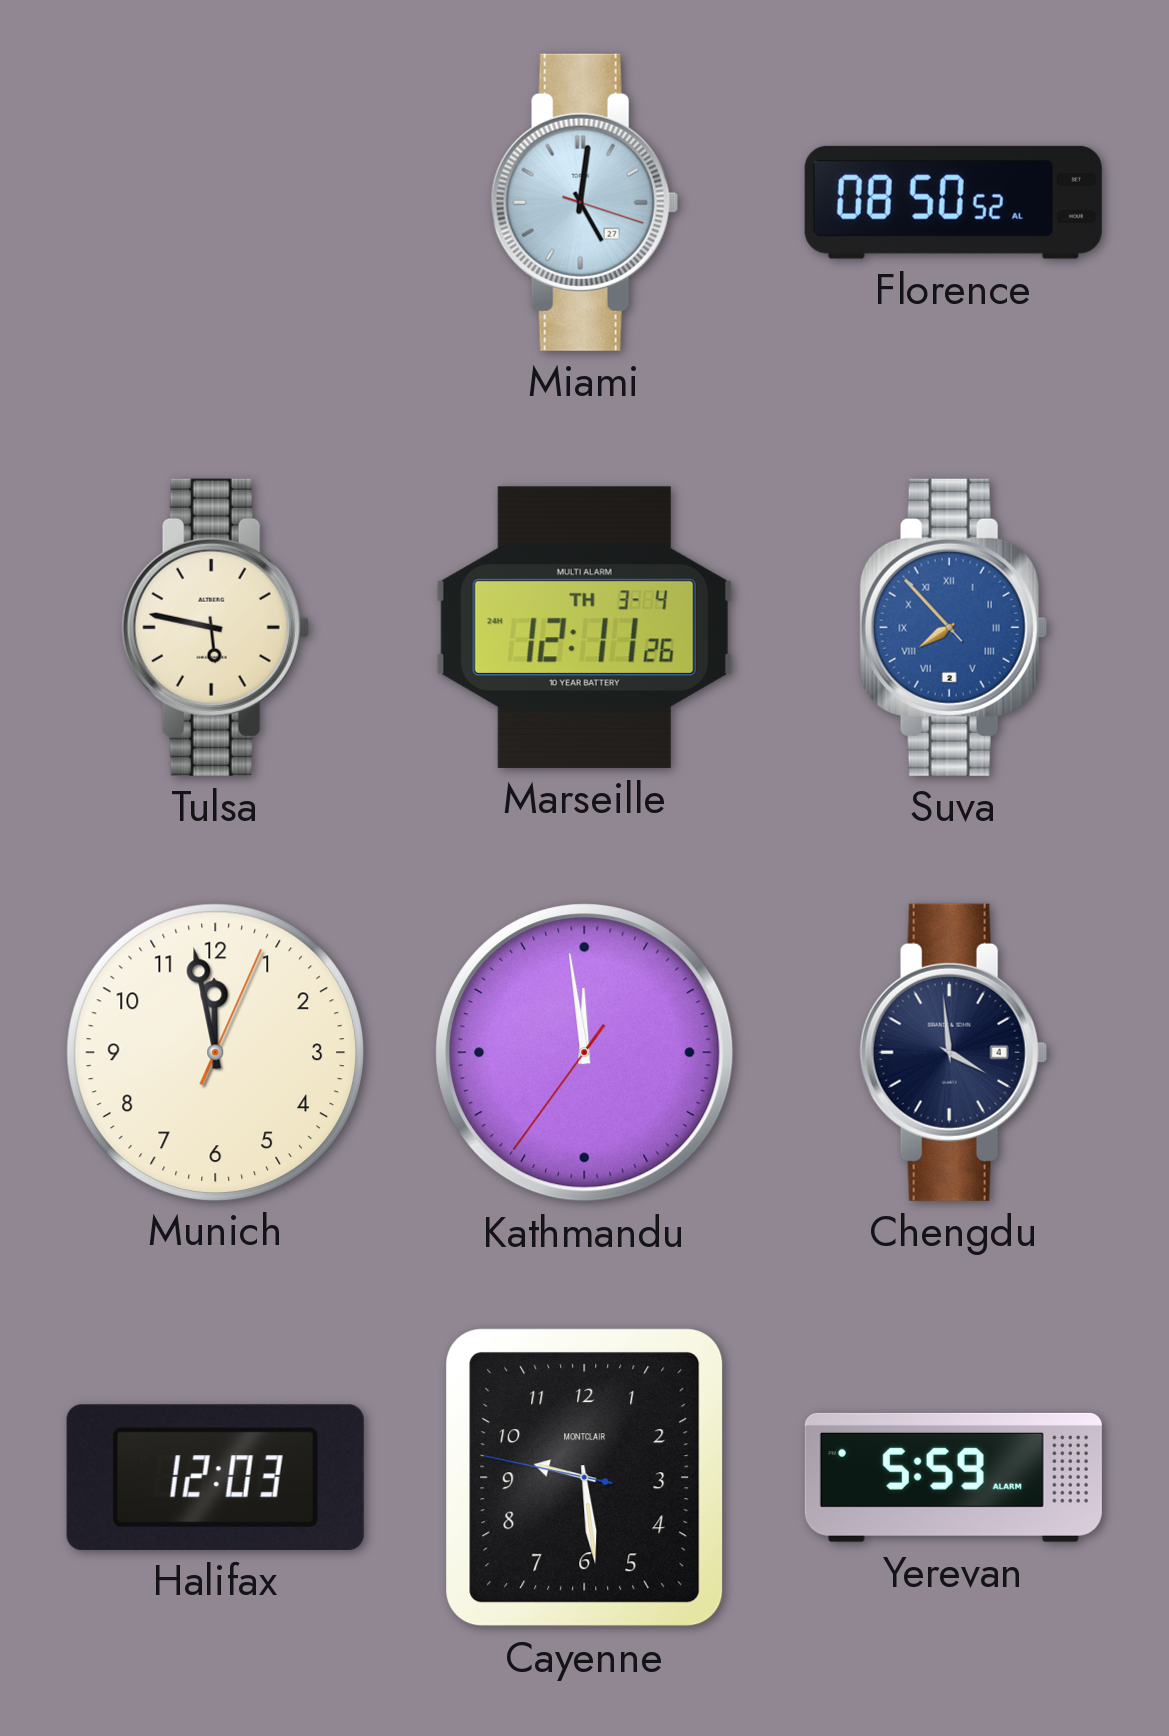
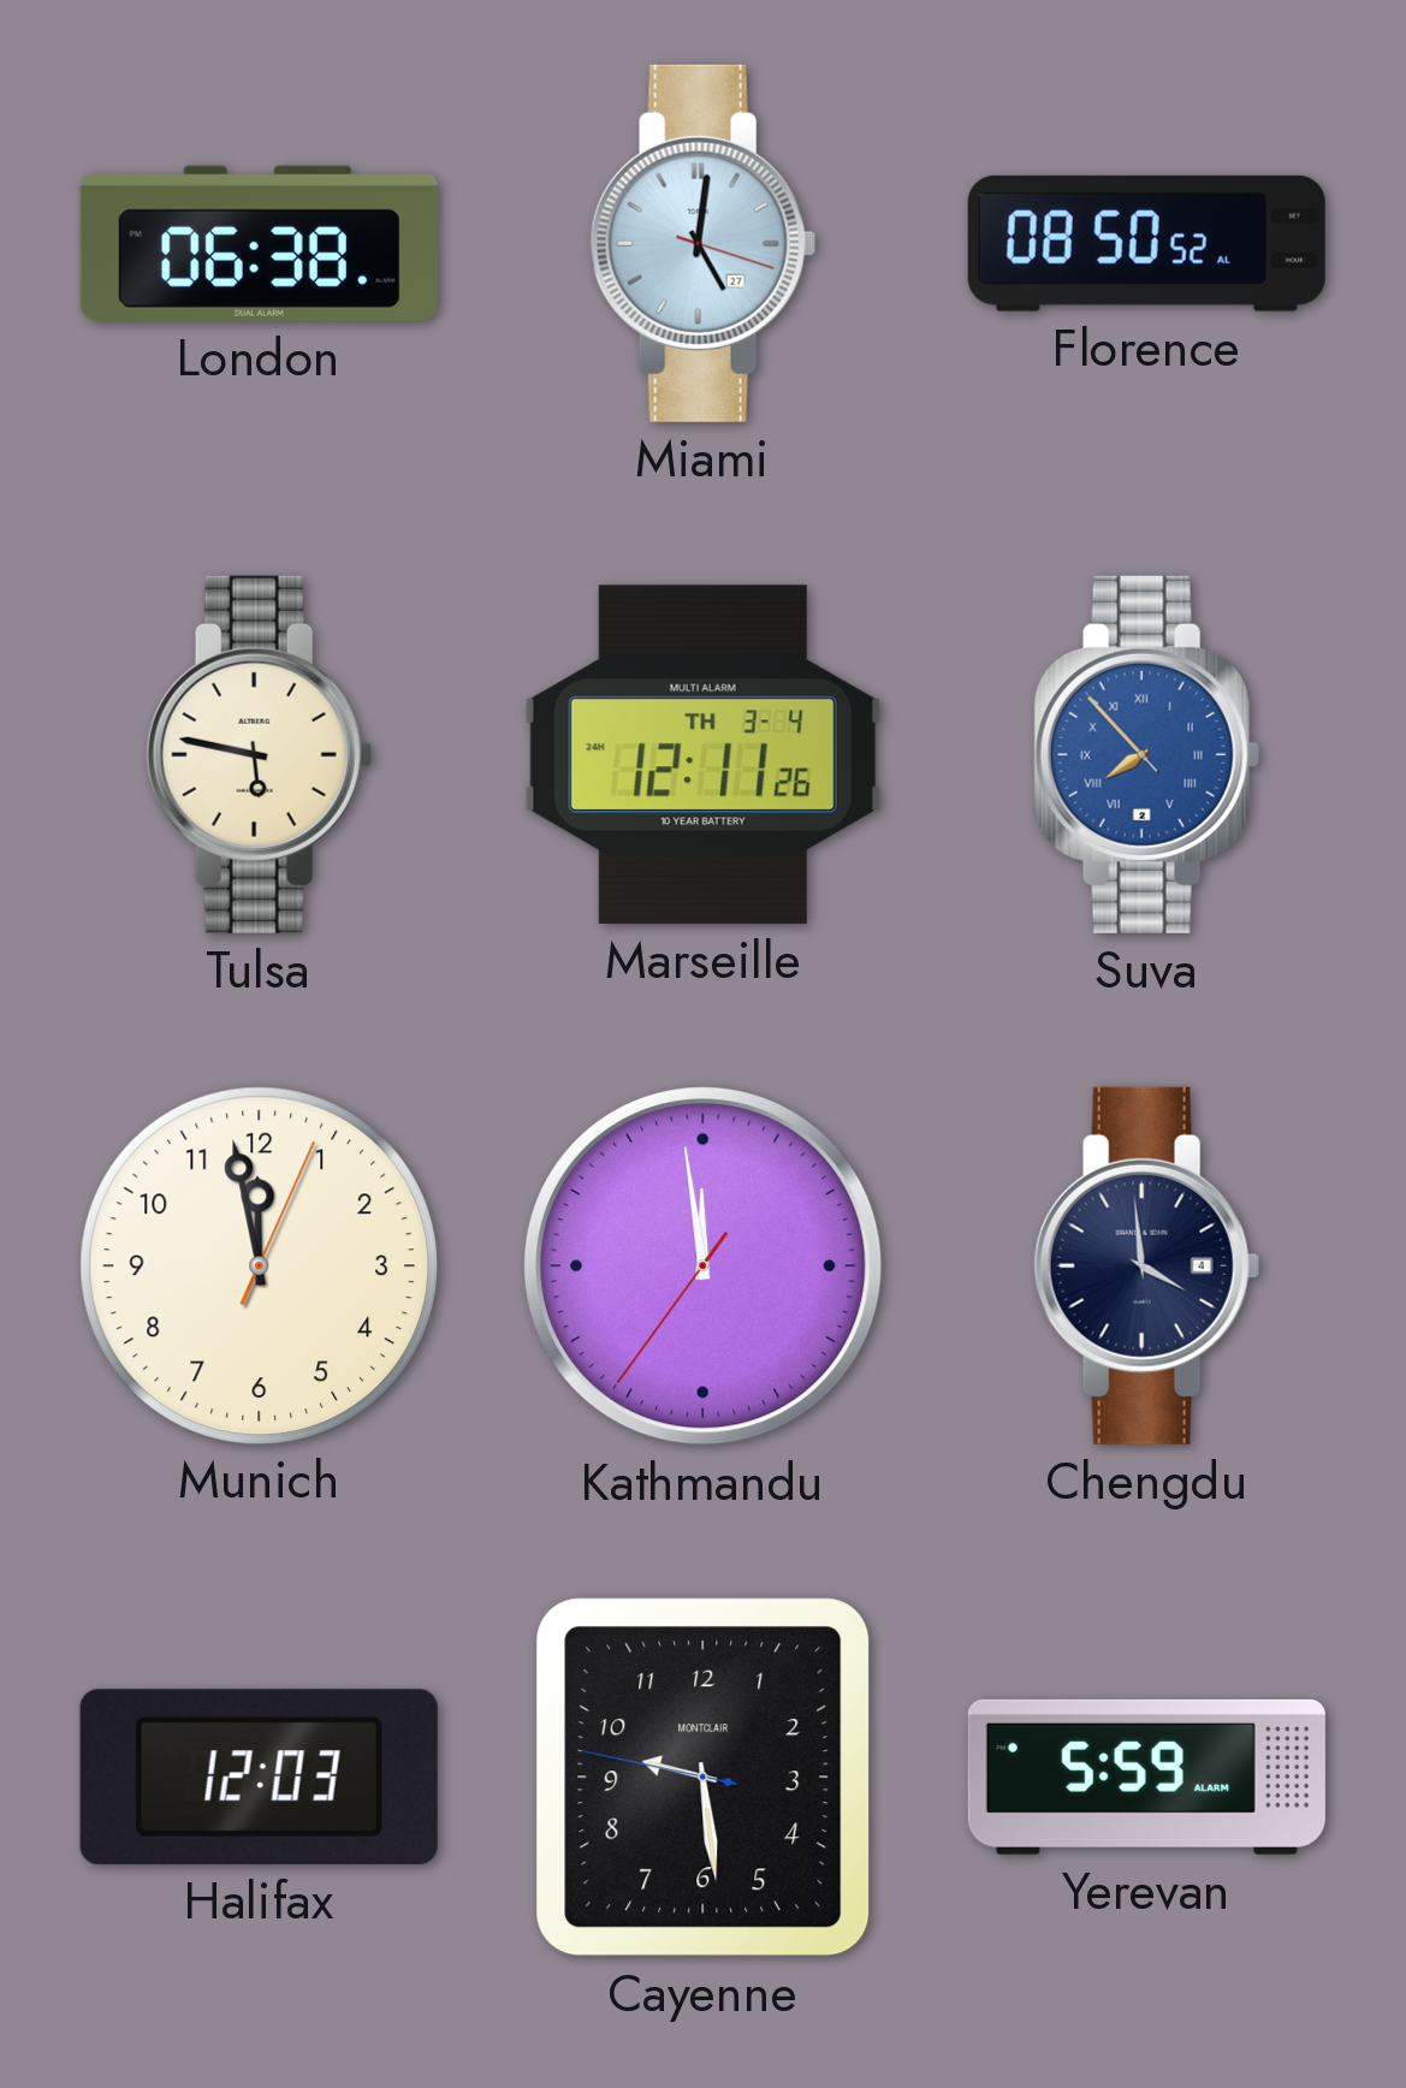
London: none -> 06:38 (259, 243)
